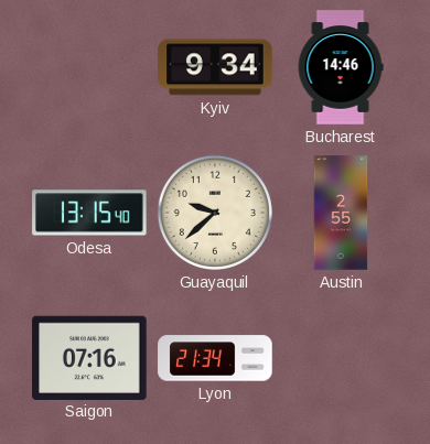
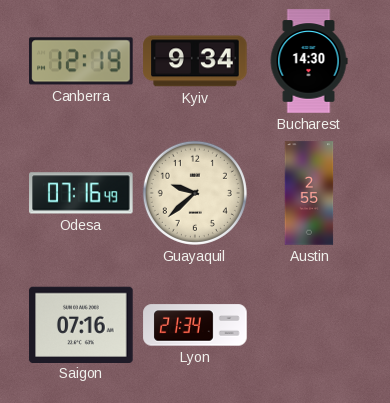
Canberra: none -> 12:19 (81, 61)
Bucharest: 14:46 -> 14:30 (309, 61)
Odesa: 13:15 -> 07:16 (81, 193)
